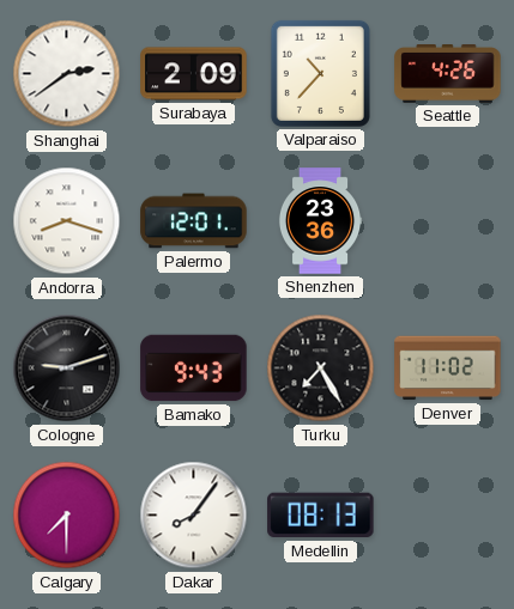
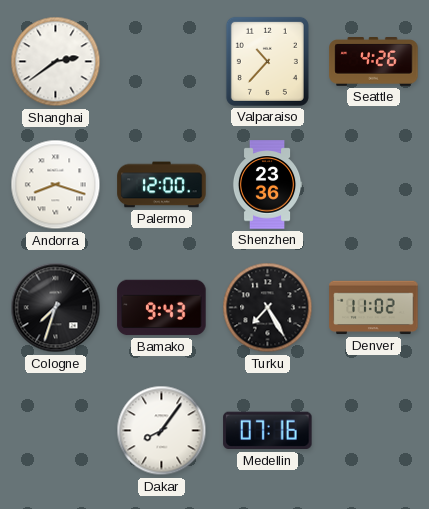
Surabaya: 2:09 -> none (194, 74)
Palermo: 12:01 -> 12:00 (162, 185)
Cologne: 9:12 -> 7:33 (56, 308)
Calgary: 7:30 -> none (67, 516)
Medellin: 08:13 -> 07:16 (268, 431)
